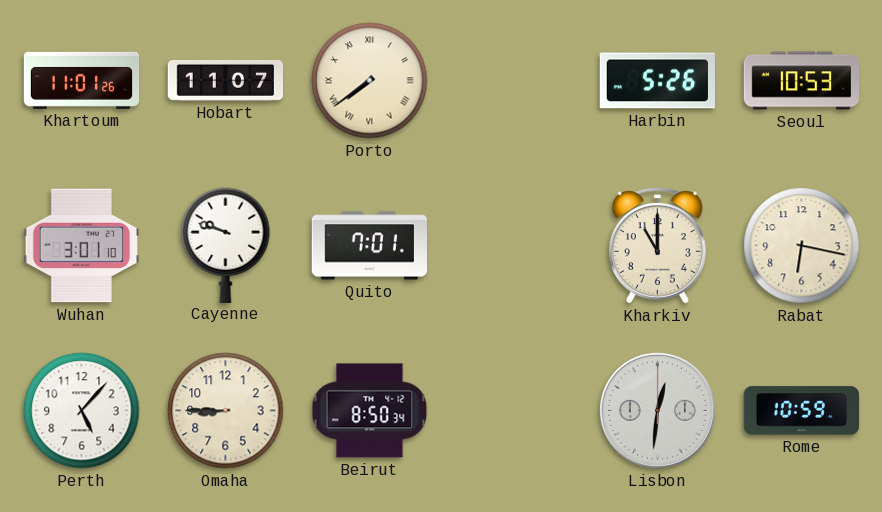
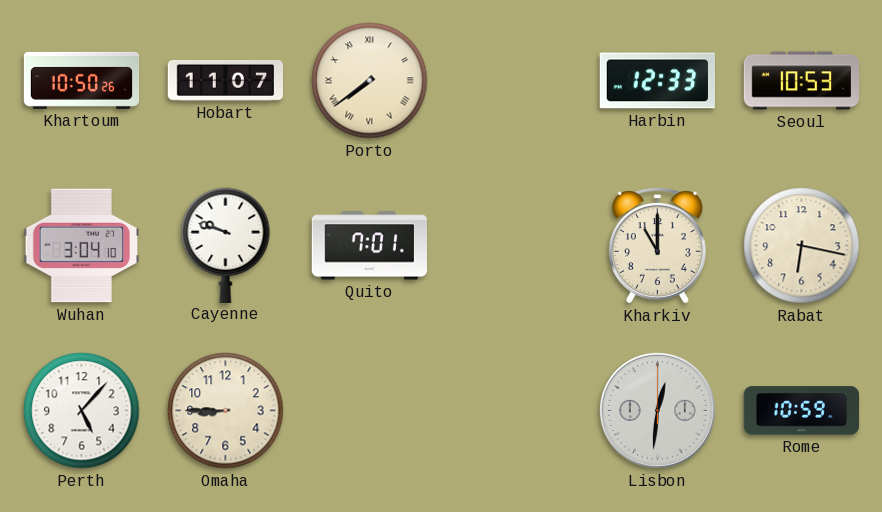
Khartoum: 11:01 -> 10:50 (82, 80)
Harbin: 5:26 -> 12:33 (657, 81)
Wuhan: 3:01 -> 3:04 (82, 246)
Beirut: 8:50 -> none (370, 411)
